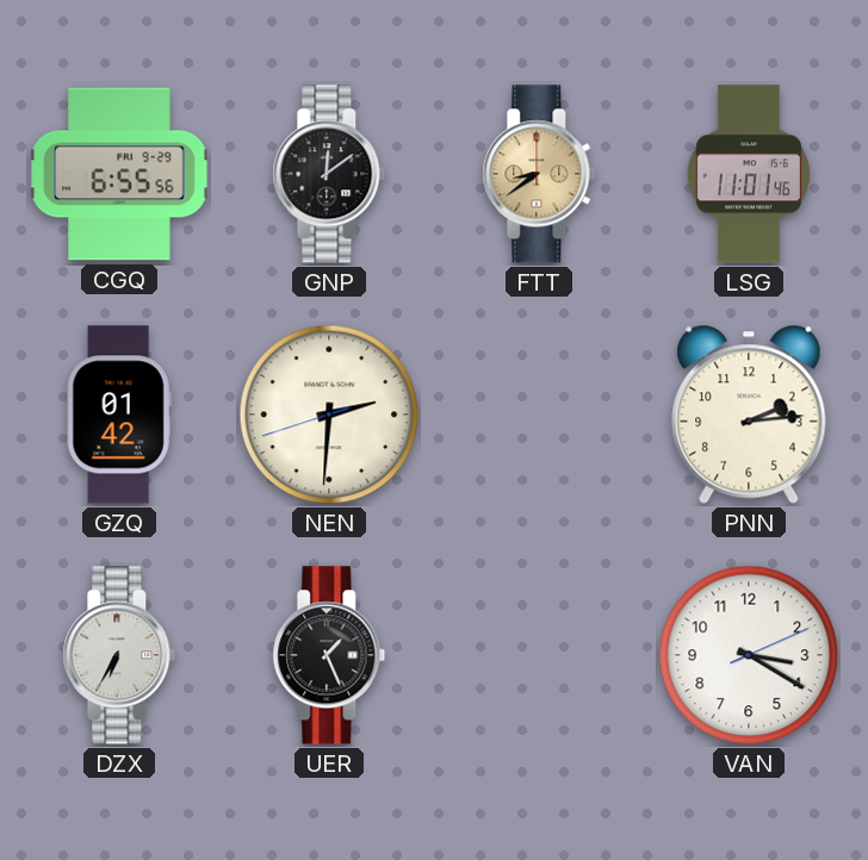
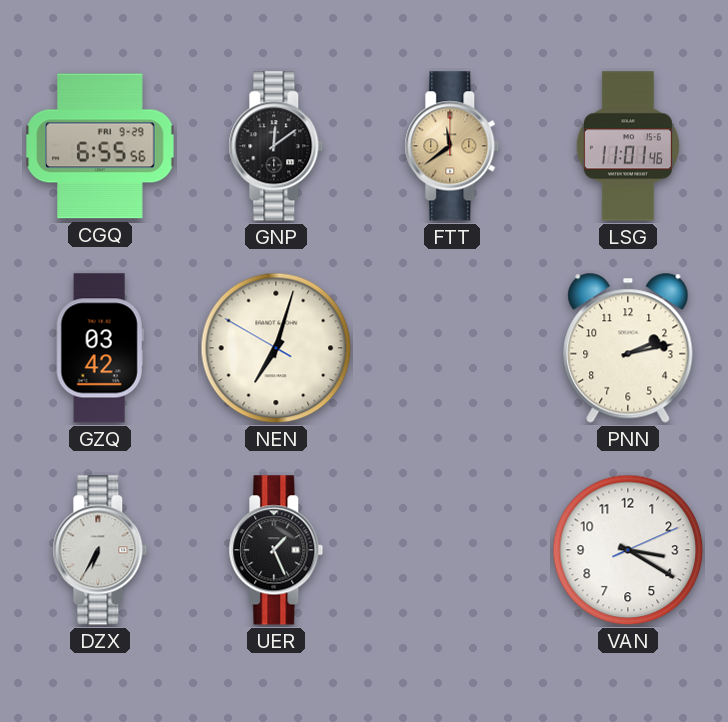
FTT: 8:39 -> 11:39 (452, 146)
GZQ: 01:42 -> 03:42 (100, 348)
NEN: 2:30 -> 7:02 (276, 348)
PNN: 2:14 -> 2:13 (628, 348)
